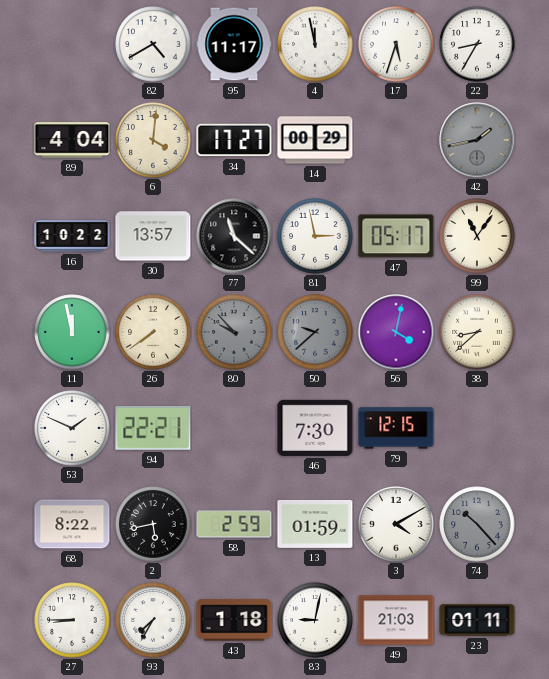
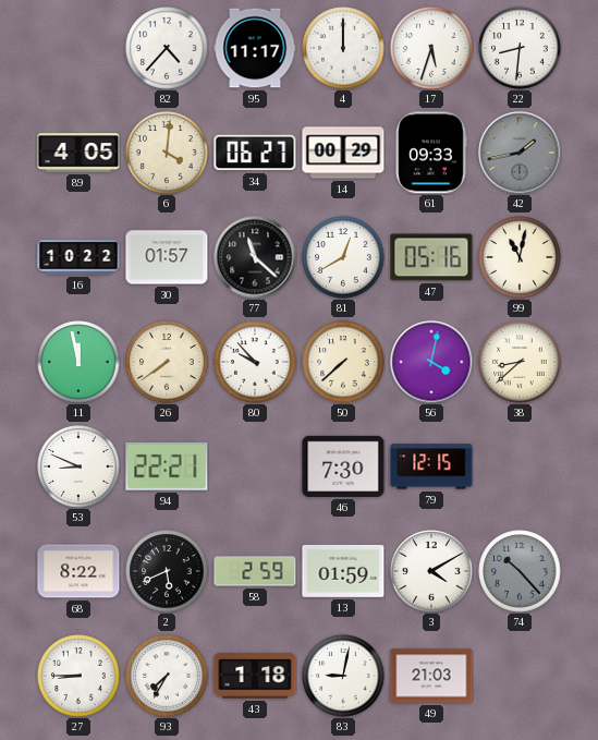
82: 4:40 -> 4:37 (167, 48)
4: 11:58 -> 12:00 (343, 48)
22: 8:35 -> 8:31 (520, 48)
89: 4:04 -> 4:05 (78, 153)
34: 17:27 -> 06:27 (255, 153)
61: none -> 09:33 (431, 153)
30: 13:57 -> 01:57 (167, 257)
81: 2:58 -> 12:40 (343, 257)
47: 05:17 -> 05:16 (431, 257)
99: 11:06 -> 11:02 (520, 257)
80 dial: grey -> white (255, 362)
50: 9:38 -> 7:38 (343, 362)
50 dial: grey -> cream (343, 362)
53: 1:49 -> 8:49 (78, 466)
2: 5:43 -> 5:41 (167, 571)
23: 01:11 -> none (477, 620)
